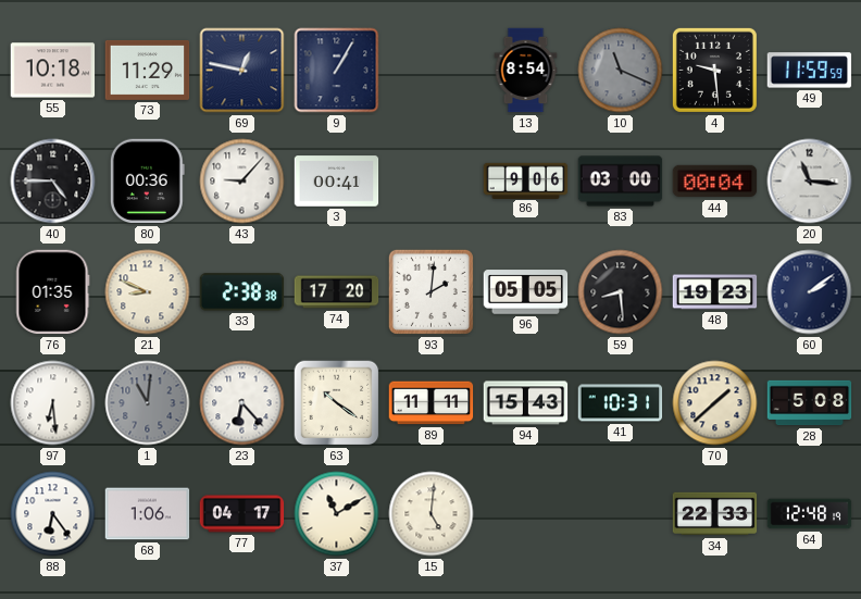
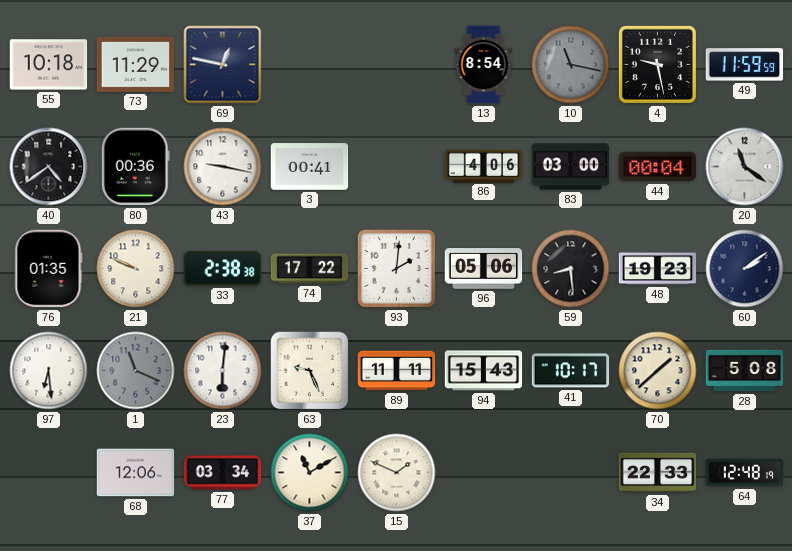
9: 1:05 -> none (337, 71)
10: 11:19 -> 11:17 (571, 65)
4: 9:29 -> 9:28 (657, 64)
40: 4:45 -> 4:39 (49, 167)
43: 9:07 -> 9:17 (223, 167)
86: 9:06 -> 4:06 (484, 166)
20: 11:16 -> 11:21 (745, 167)
21: 8:49 -> 9:49 (136, 269)
74: 17:20 -> 17:22 (310, 269)
96: 05:05 -> 05:06 (484, 269)
1: 11:01 -> 11:19 (136, 371)
23: 6:23 -> 6:01 (223, 371)
63: 10:21 -> 9:26 (310, 371)
41: 10:31 -> 10:17 (571, 371)
88: 6:24 -> none (53, 514)
68: 1:06 -> 12:06 (136, 473)
77: 04:17 -> 03:34 (223, 473)
15: 5:01 -> 1:49 (397, 473)
